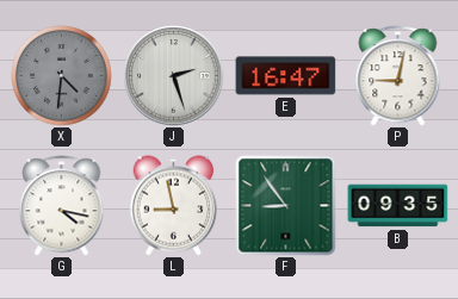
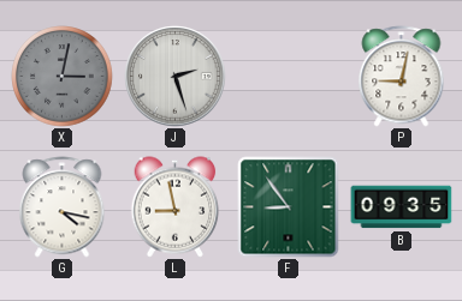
X: 4:31 -> 3:02 (63, 77)
E: 16:47 -> none (286, 76)
